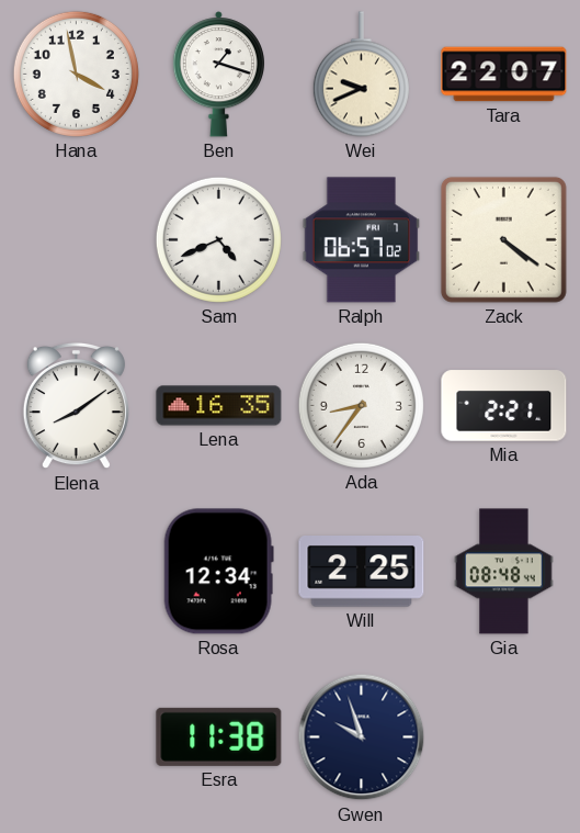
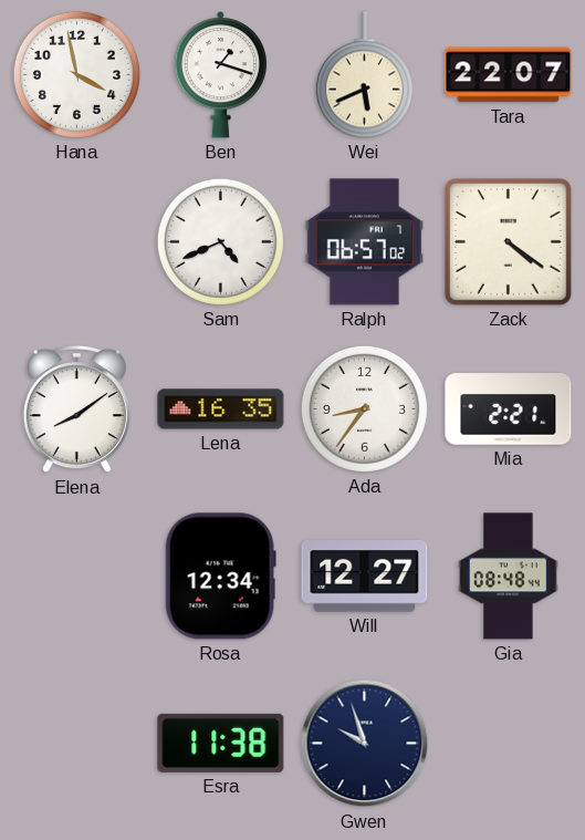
Wei: 9:41 -> 5:41 (364, 75)
Will: 2:25 -> 12:27 (365, 577)
